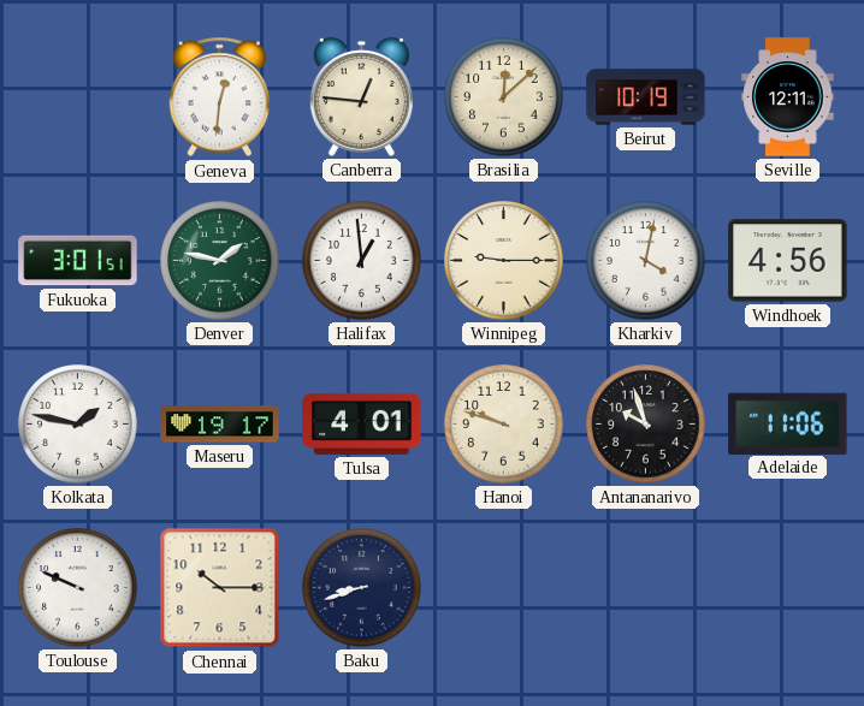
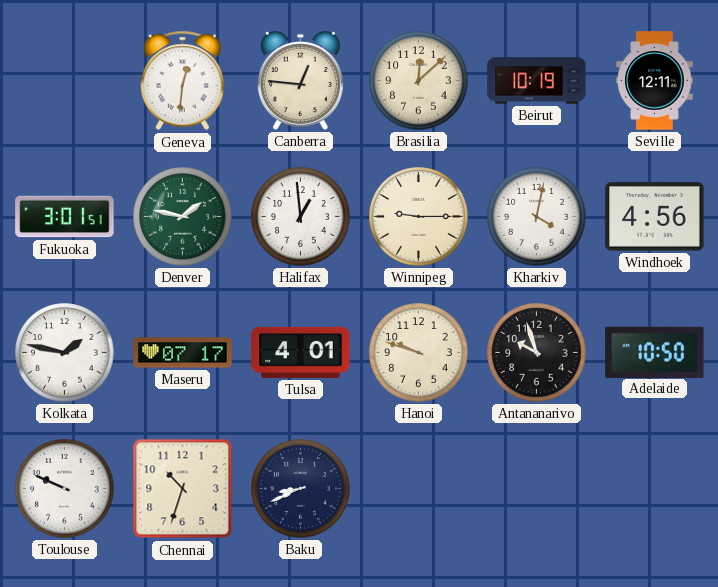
Maseru: 19:17 -> 07:17 (183, 353)
Adelaide: 11:06 -> 10:50 (655, 352)
Chennai: 10:15 -> 10:33 (183, 489)
Baku: 8:42 -> 8:41 (301, 489)
